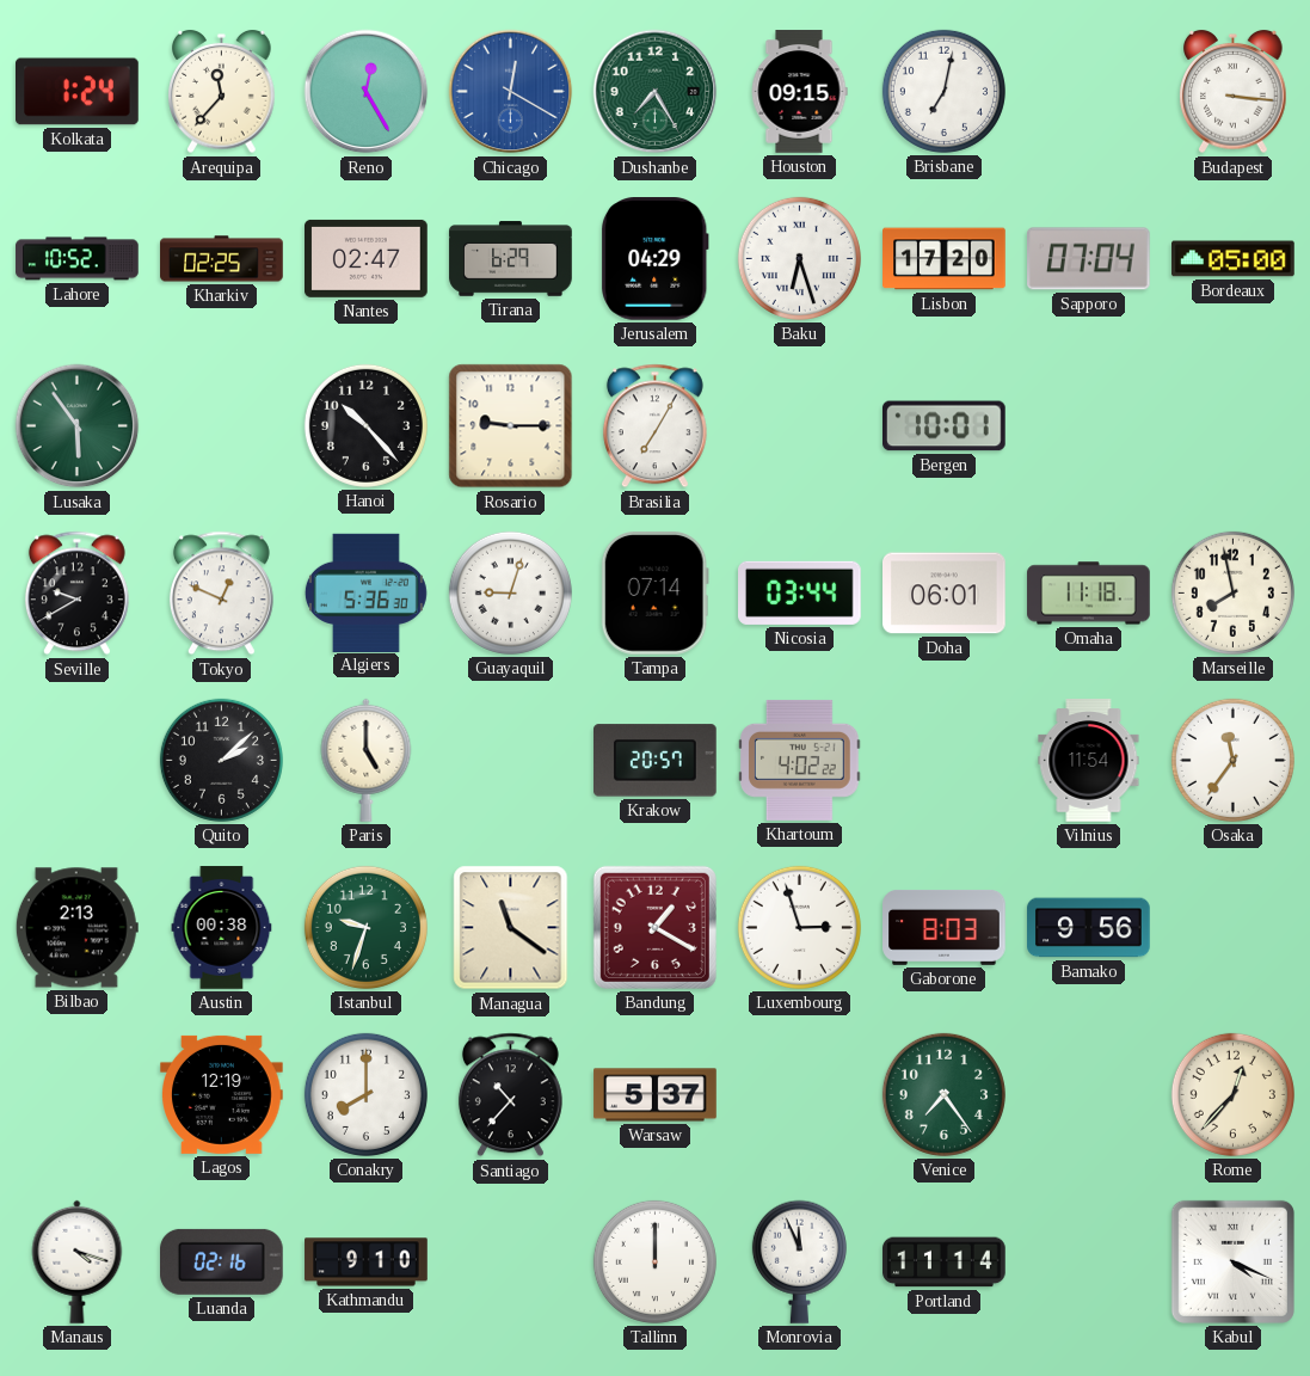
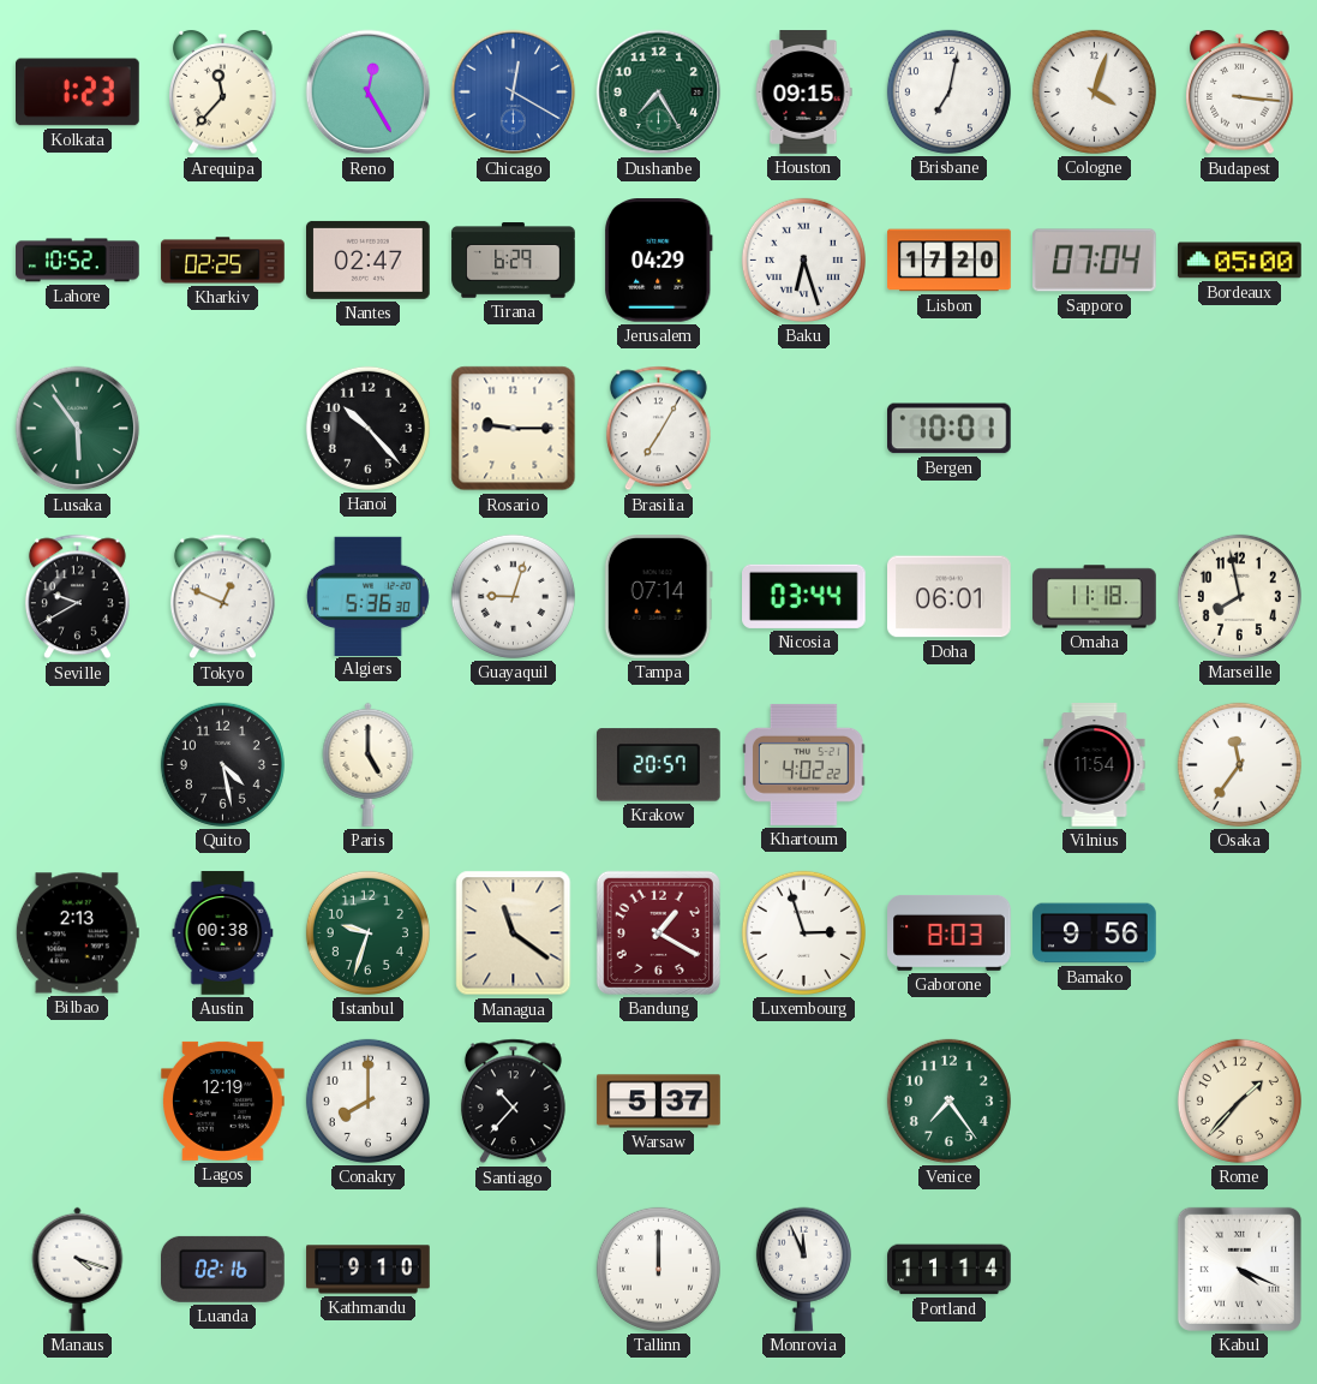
Kolkata: 1:24 -> 1:23 (78, 93)
Cologne: none -> 4:03 (1094, 91)
Quito: 2:08 -> 4:28 (222, 764)
Rome: 12:37 -> 1:37 (1239, 1100)
